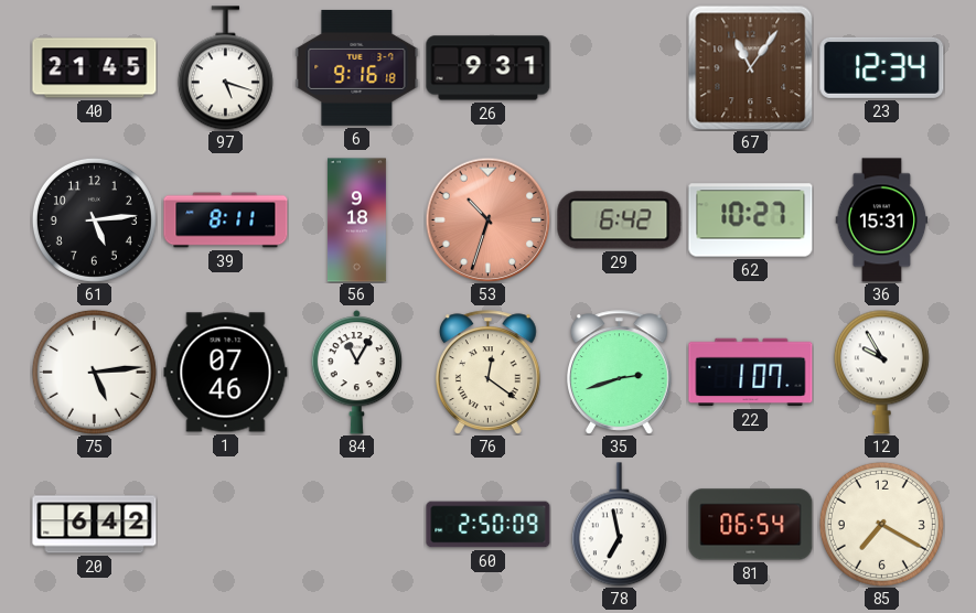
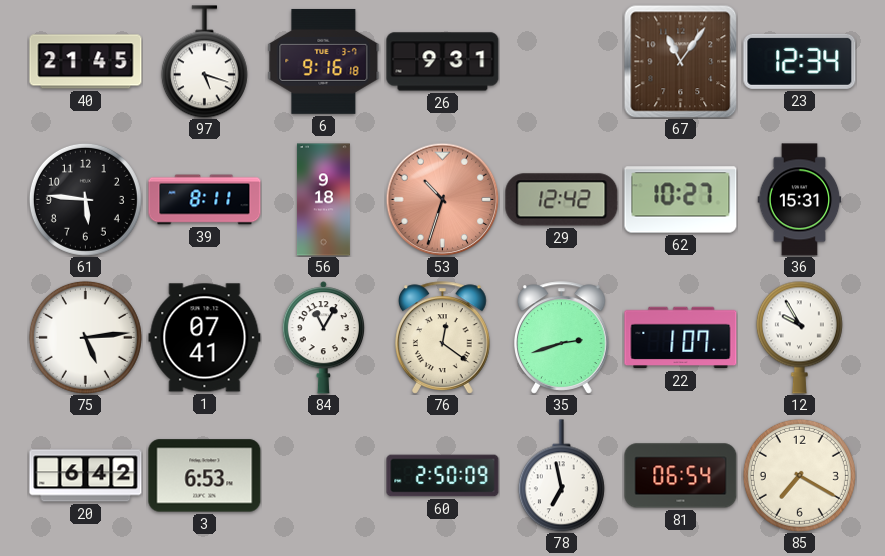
61: 5:14 -> 5:46 (85, 199)
29: 6:42 -> 12:42 (562, 200)
1: 07:46 -> 07:41 (205, 338)
3: none -> 6:53 (205, 476)
